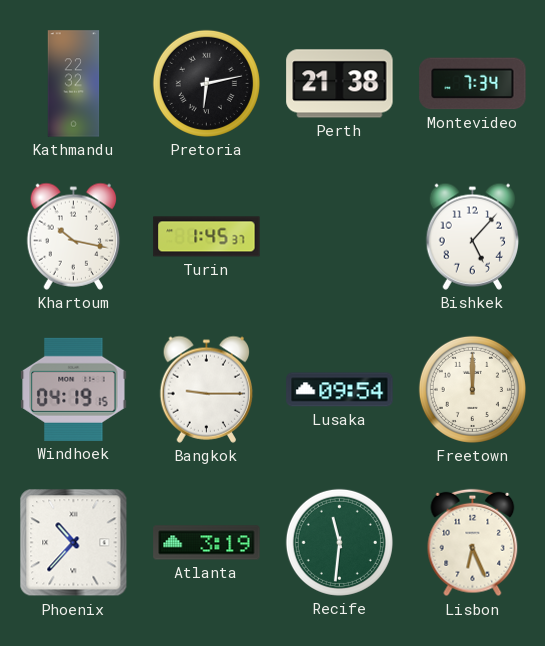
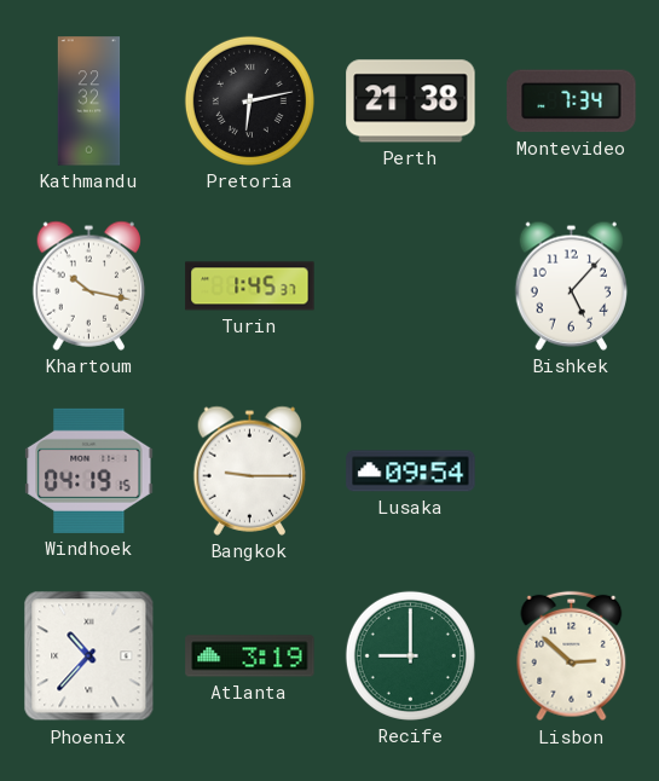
Freetown: 12:00 -> none (472, 389)
Recife: 11:31 -> 9:00 (410, 655)
Lisbon: 6:26 -> 2:52 (572, 656)
